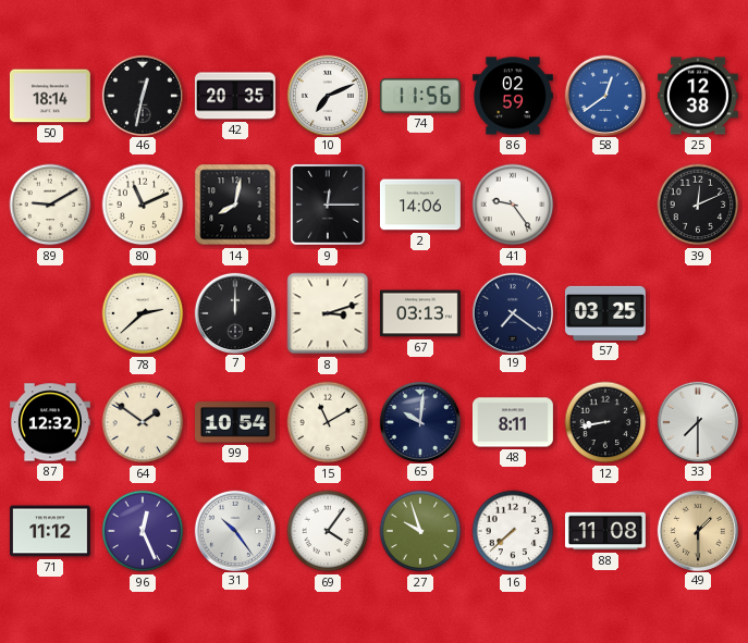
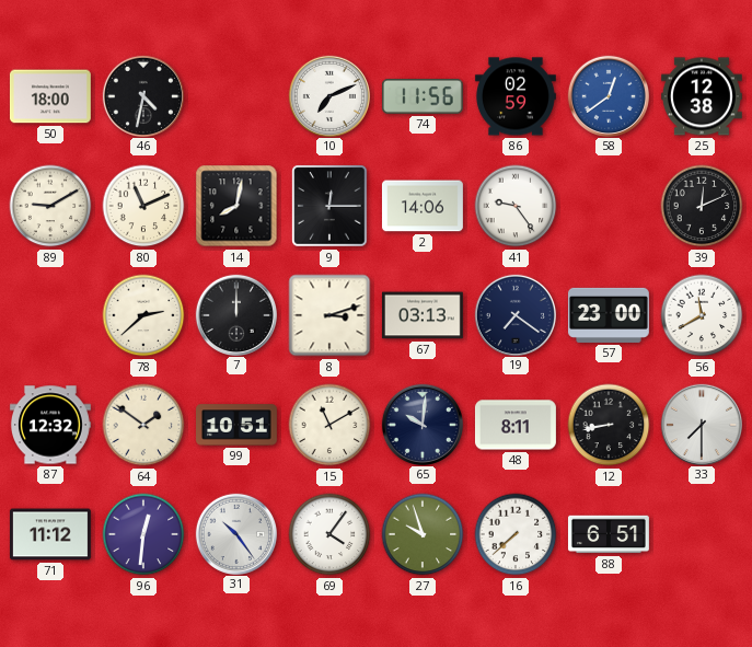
50: 18:14 -> 18:00 (50, 96)
46: 12:32 -> 4:32 (142, 95)
42: 20:35 -> none (235, 96)
57: 03:25 -> 23:00 (609, 315)
56: none -> 11:40 (702, 315)
99: 10:54 -> 10:51 (238, 425)
96: 12:26 -> 12:31 (143, 534)
88: 11:08 -> 6:51 (609, 534)
49: 1:30 -> none (697, 530)
